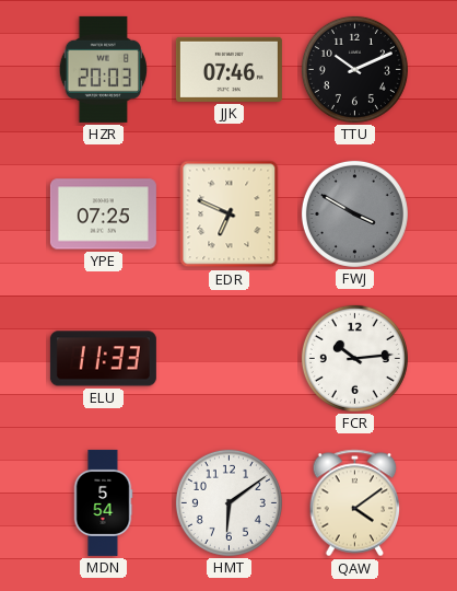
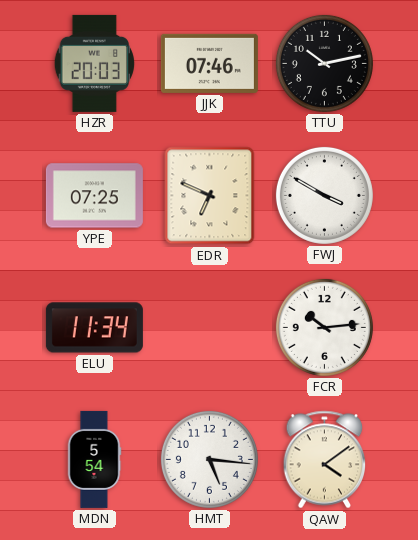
TTU: 10:11 -> 10:13 (324, 63)
FWJ dial: grey -> white (324, 195)
ELU: 11:33 -> 11:34 (94, 328)
HMT: 6:09 -> 5:16 (209, 459)
